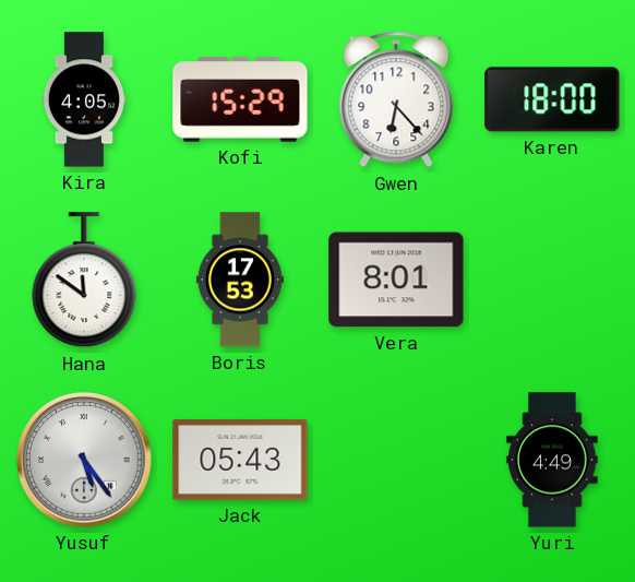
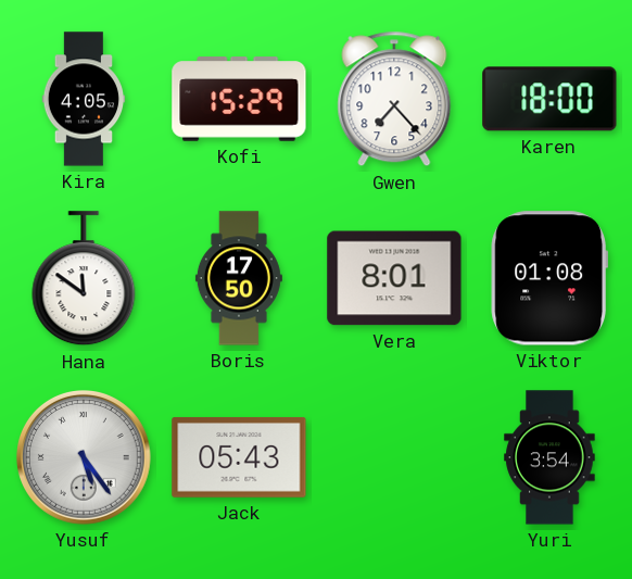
Gwen: 6:23 -> 7:23 (394, 99)
Boris: 17:53 -> 17:50 (239, 278)
Viktor: none -> 01:08 (548, 278)
Yuri: 4:49 -> 3:54 (549, 457)
